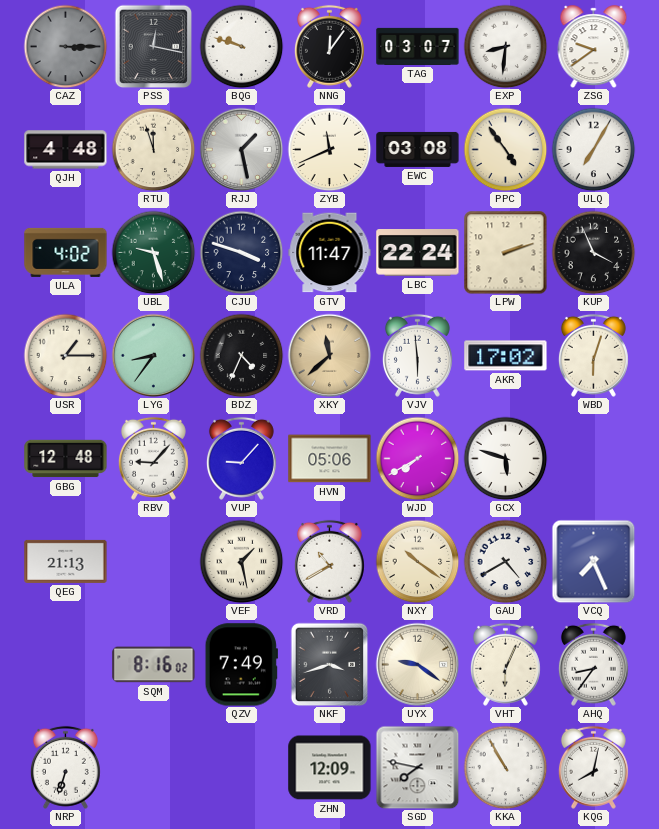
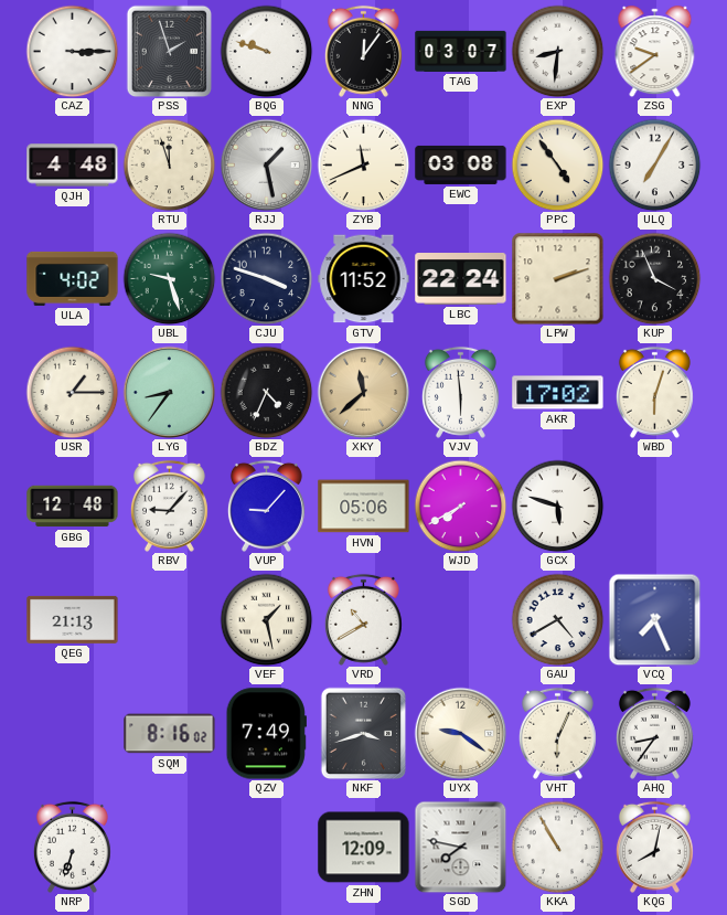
CAZ dial: grey -> white (72, 51)
PSS: 12:17 -> 1:57 (170, 51)
GTV: 11:47 -> 11:52 (364, 279)
NXY: 10:21 -> none (417, 561)
